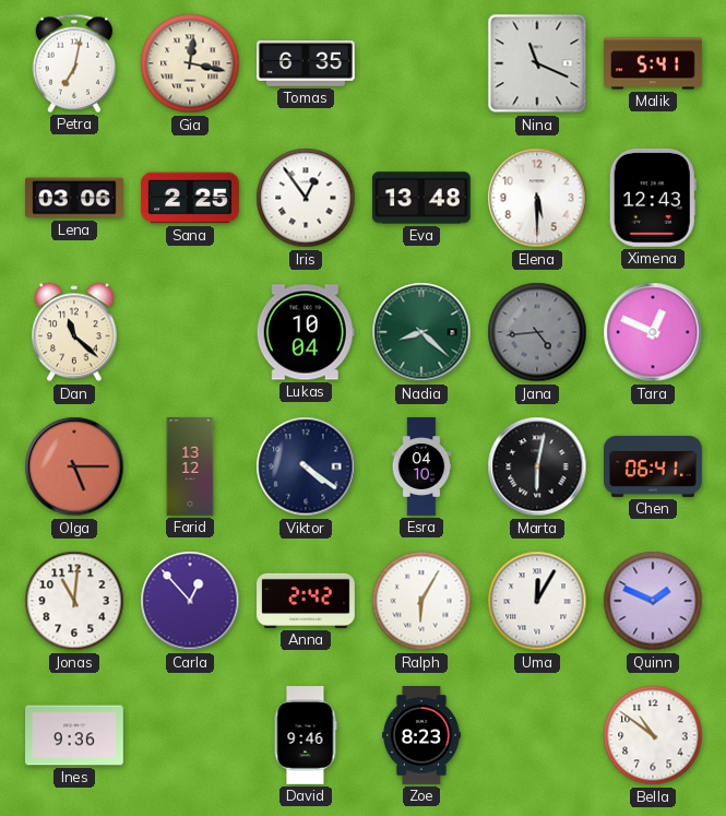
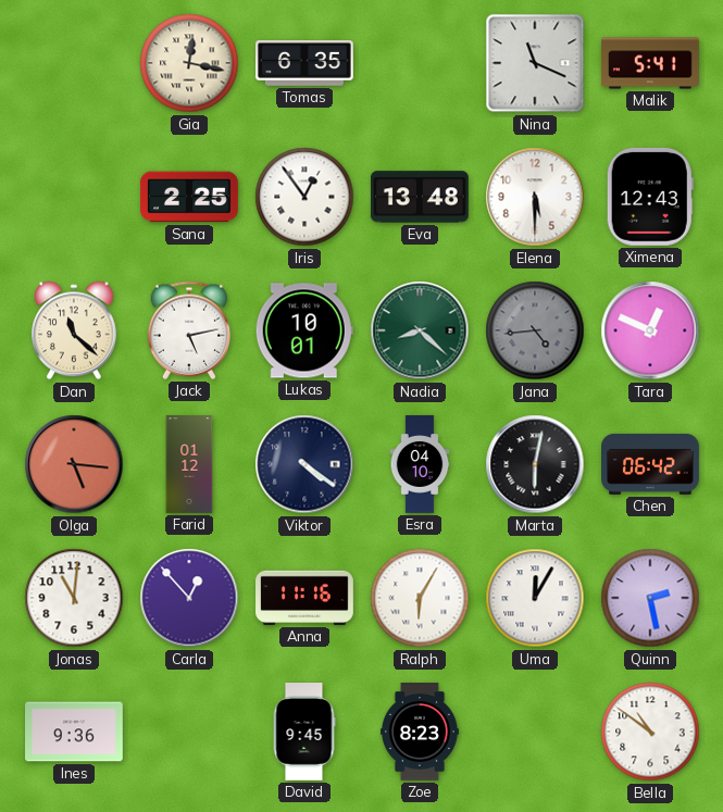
Petra: 7:02 -> none (74, 63)
Lena: 03:06 -> none (75, 198)
Jack: none -> 5:13 (189, 330)
Lukas: 10:04 -> 10:01 (304, 330)
Olga: 5:15 -> 5:16 (74, 464)
Farid: 13:12 -> 01:12 (189, 465)
Chen: 06:41 -> 06:42 (651, 464)
Anna: 2:42 -> 11:16 (306, 598)
Quinn: 1:49 -> 2:28 (650, 598)
David: 9:46 -> 9:45 (304, 733)
